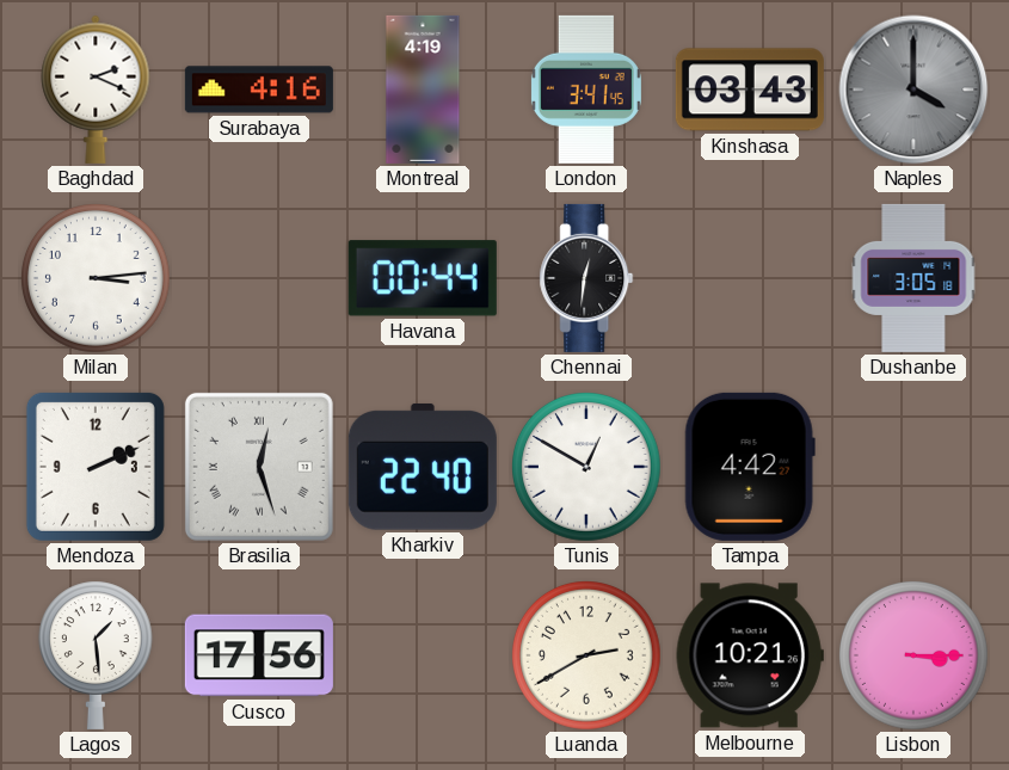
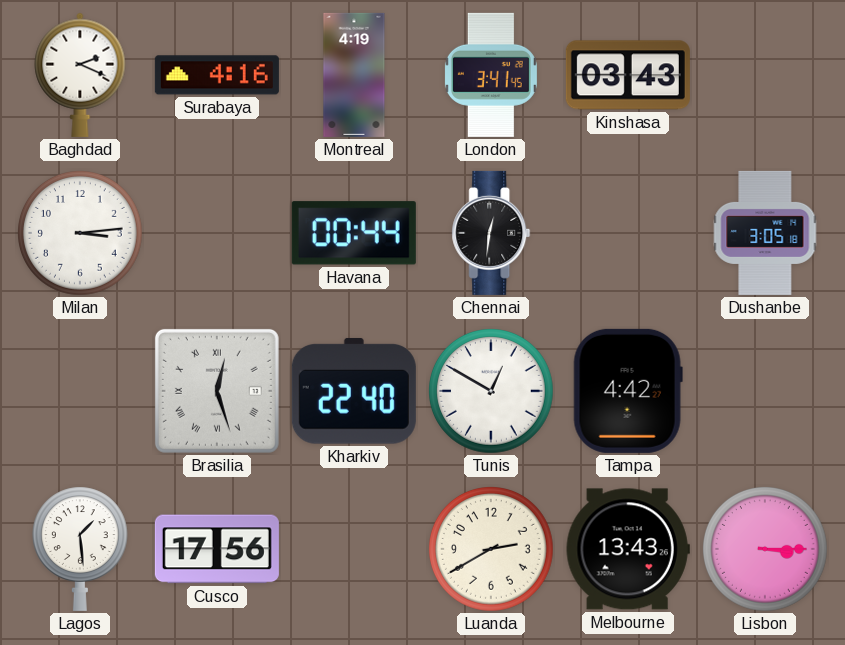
Naples: 4:00 -> none (913, 90)
Mendoza: 2:11 -> none (96, 467)
Melbourne: 10:21 -> 13:43 (628, 549)
